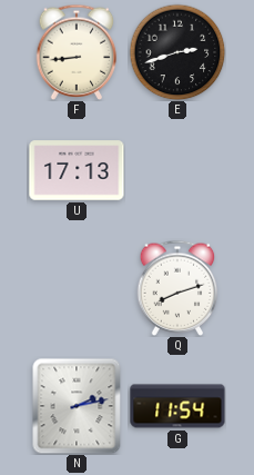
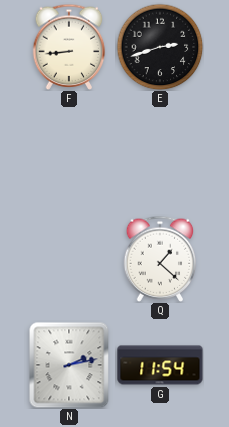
U: 17:13 -> none (77, 170)
Q: 8:12 -> 1:22 (160, 258)
